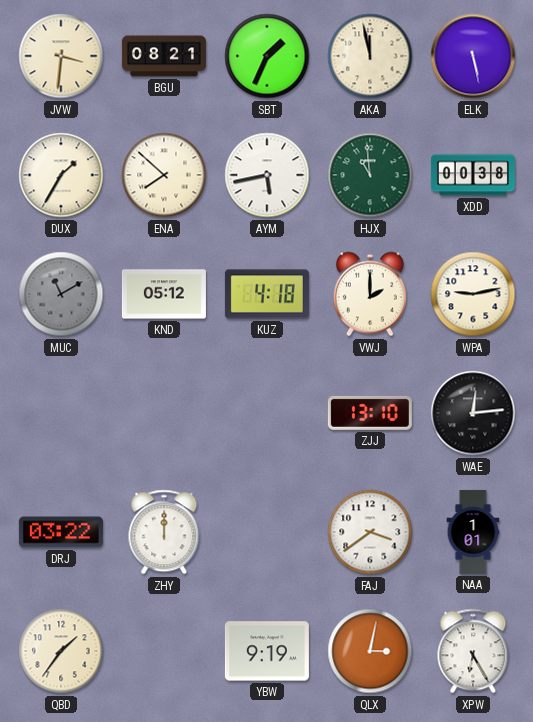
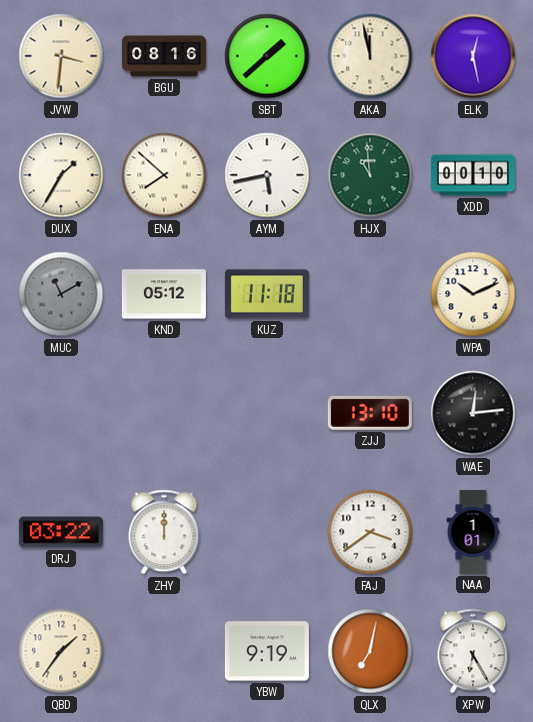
BGU: 08:21 -> 08:16 (164, 56)
SBT: 1:34 -> 1:38 (267, 56)
ELK: 5:28 -> 12:28 (473, 56)
XDD: 00:38 -> 00:10 (473, 175)
KUZ: 4:18 -> 11:18 (267, 294)
VWJ: 2:00 -> none (370, 294)
WPA: 9:13 -> 10:11 (473, 294)
QLX: 3:02 -> 7:02 (370, 651)
